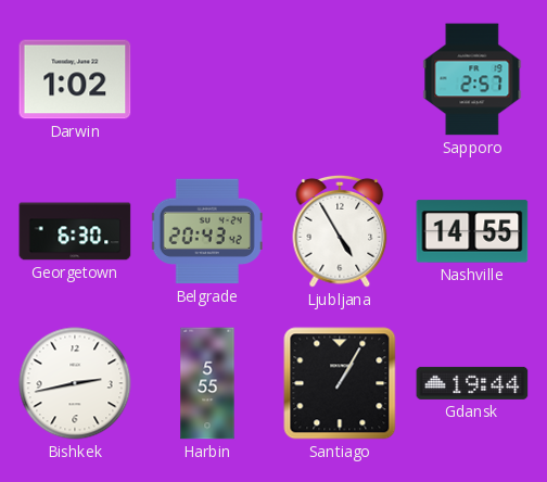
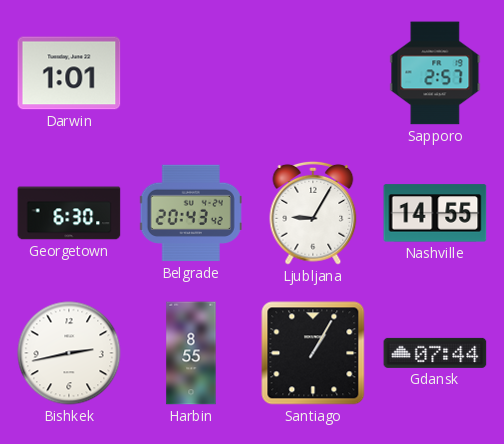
Darwin: 1:02 -> 1:01 (69, 73)
Ljubljana: 4:55 -> 9:05 (313, 213)
Harbin: 5:55 -> 8:55 (191, 353)
Gdansk: 19:44 -> 07:44 (435, 353)
